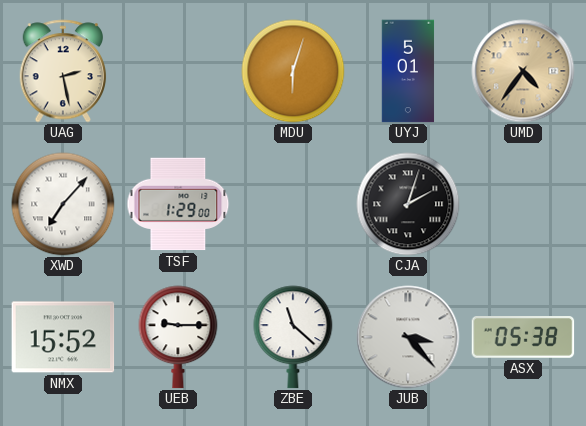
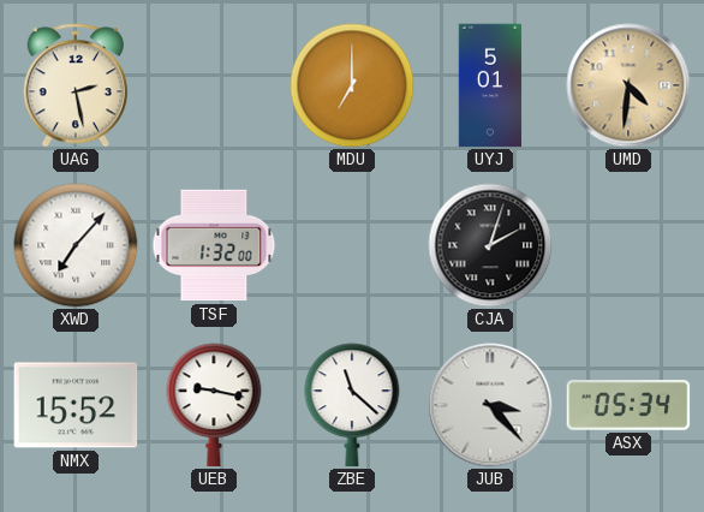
MDU: 6:03 -> 7:00 (352, 85)
UMD: 4:36 -> 4:31 (628, 85)
TSF: 1:29 -> 1:32 (214, 245)
UEB: 9:15 -> 9:17 (214, 405)
ASX: 05:38 -> 05:34 (628, 406)
